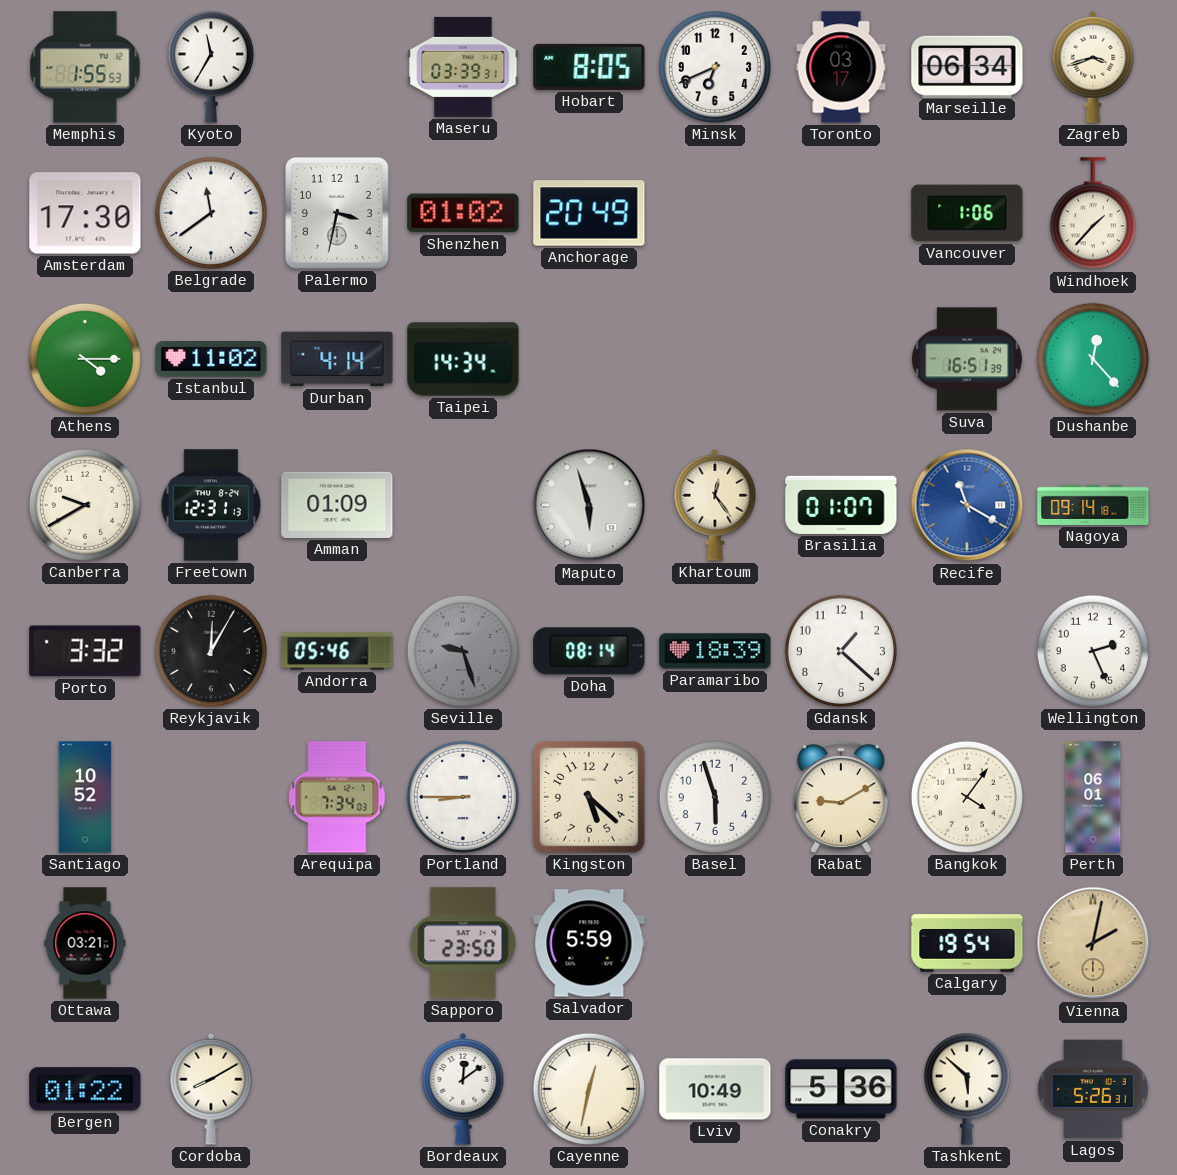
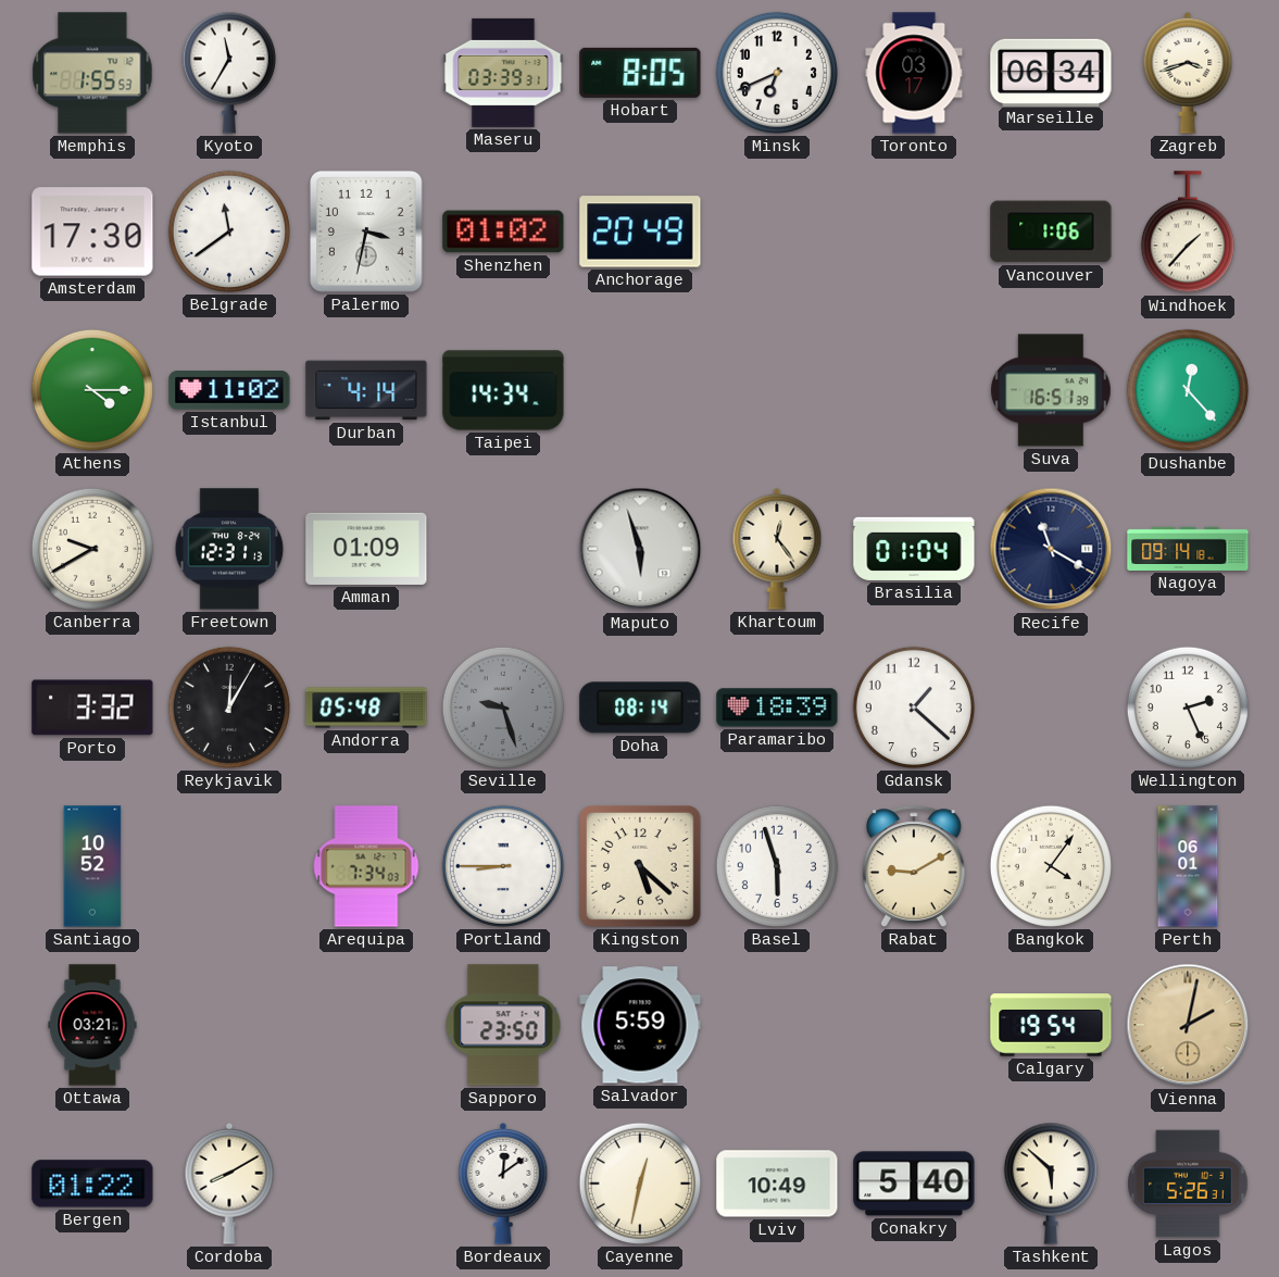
Brasilia: 01:07 -> 01:04 (914, 549)
Recife dial: blue -> navy (1051, 549)
Andorra: 05:46 -> 05:48 (366, 708)
Conakry: 5:36 -> 5:40 (914, 1184)
